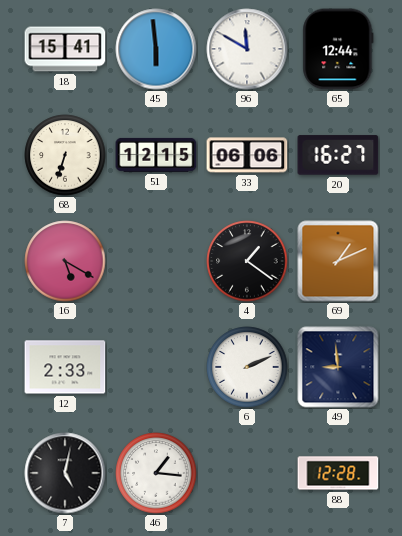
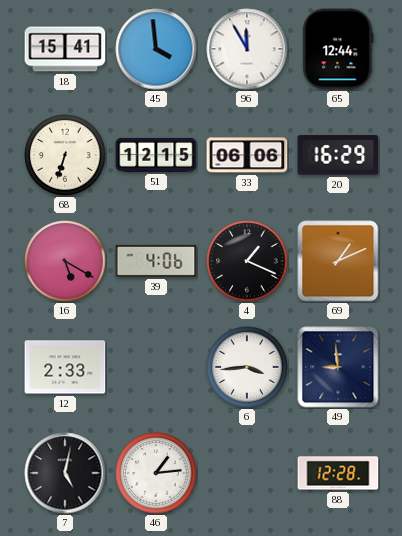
45: 5:59 -> 3:59 (156, 49)
96: 11:50 -> 11:55 (247, 49)
20: 16:27 -> 16:29 (338, 155)
39: none -> 4:06 (156, 261)
4: 1:21 -> 1:19 (247, 261)
6: 2:11 -> 3:44 (247, 367)
46: 1:16 -> 1:14 (156, 473)
